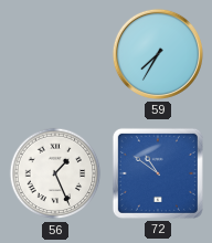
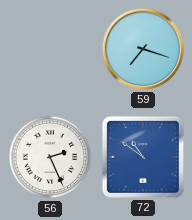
59: 7:35 -> 7:18 (143, 49)
56: 1:26 -> 2:26 (50, 157)
